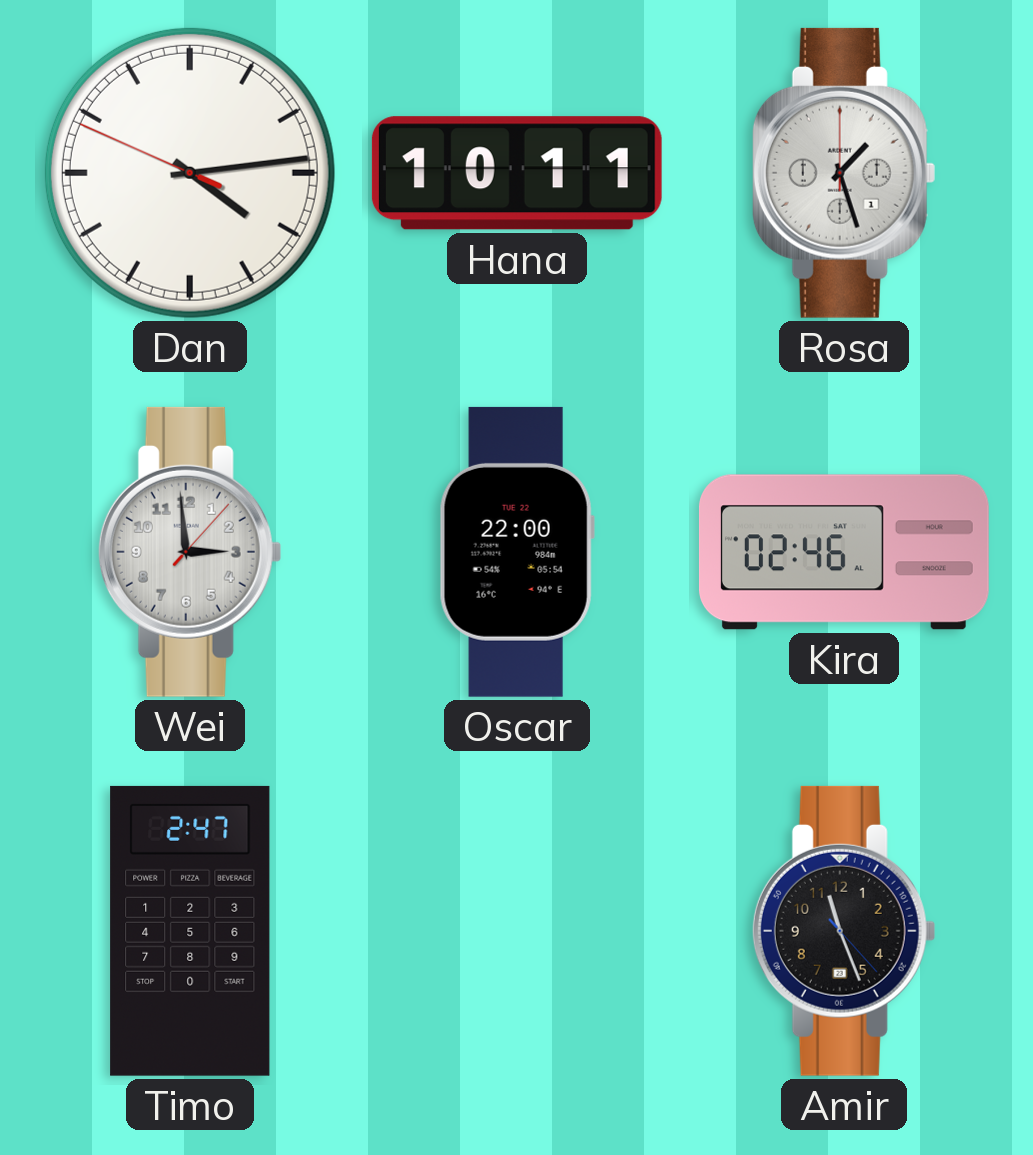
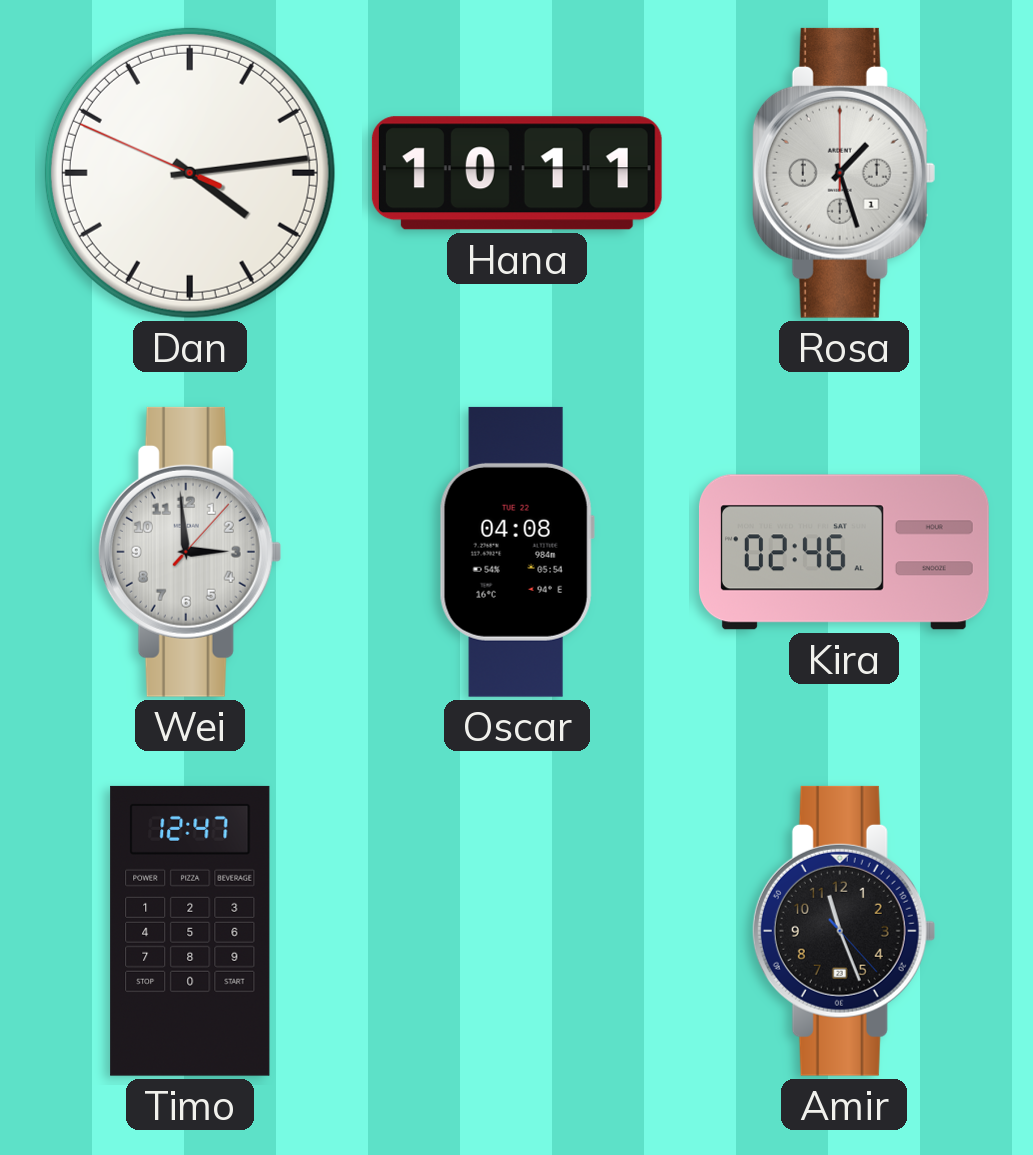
Oscar: 22:00 -> 04:08 (517, 552)
Timo: 2:47 -> 12:47 (190, 931)
